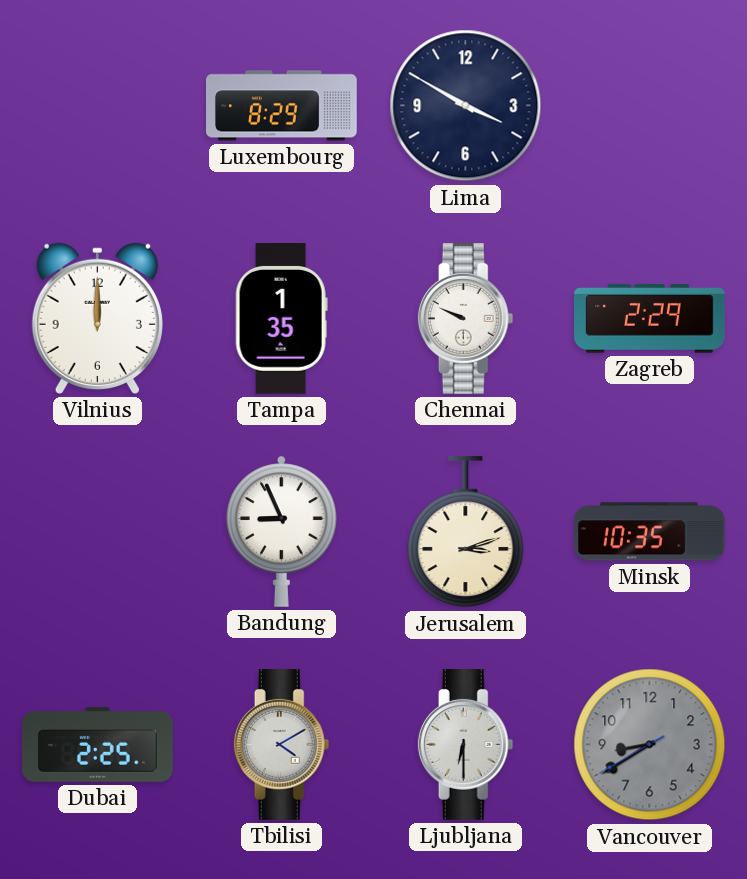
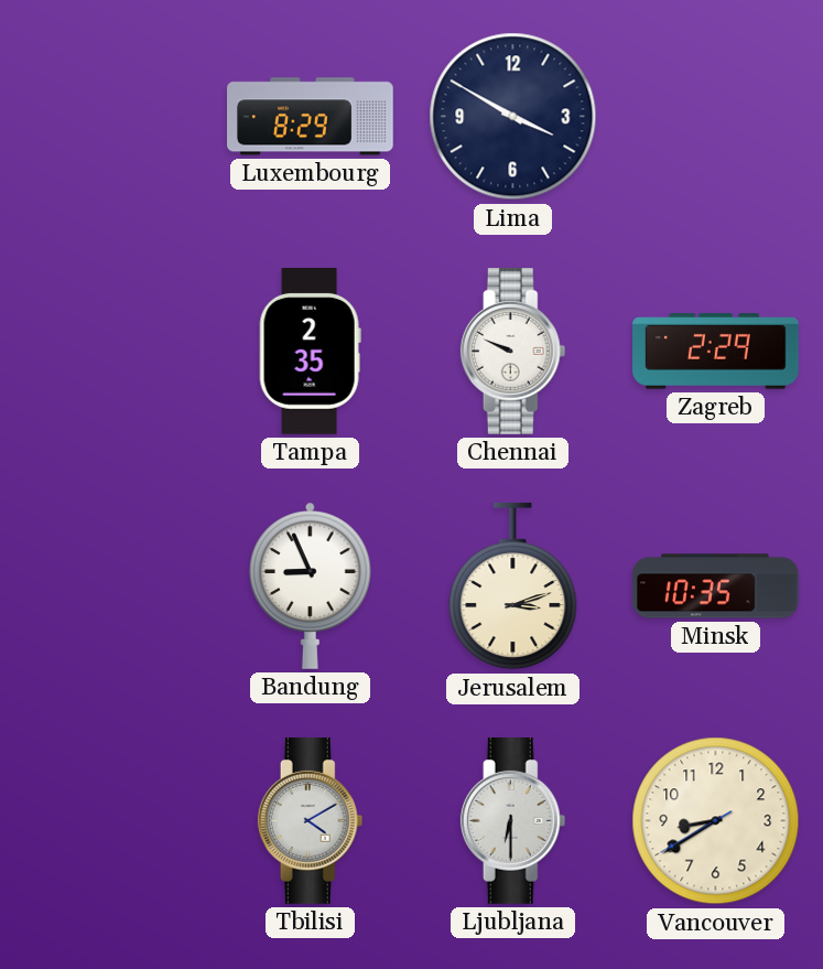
Vilnius: 12:00 -> none (97, 318)
Tampa: 1:35 -> 2:35 (310, 352)
Dubai: 2:25 -> none (98, 744)
Vancouver dial: grey -> cream (716, 821)
